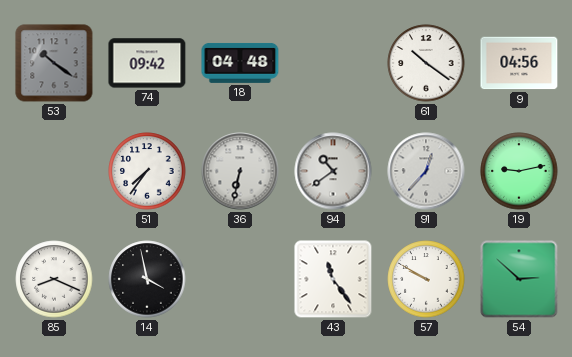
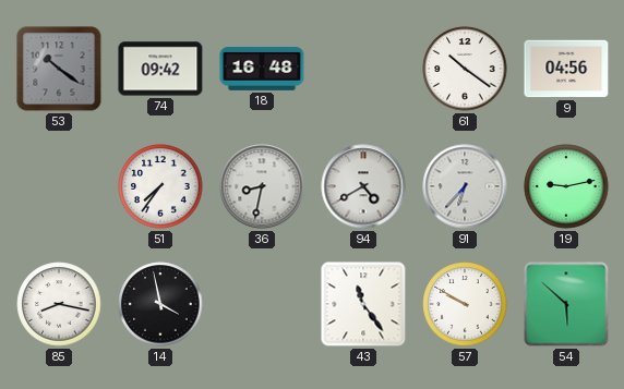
18: 04:48 -> 16:48 (262, 69)
36: 6:32 -> 8:32 (262, 186)
94: 10:39 -> 4:40 (363, 186)
91: 12:37 -> 6:37 (465, 186)
85: 8:19 -> 8:17 (59, 304)
54: 2:52 -> 5:52 (566, 304)
